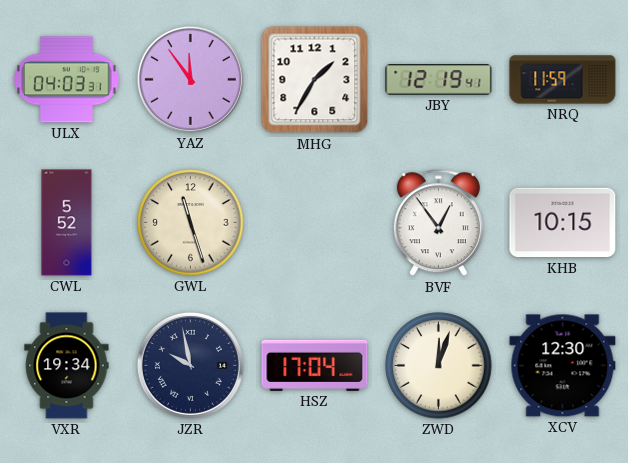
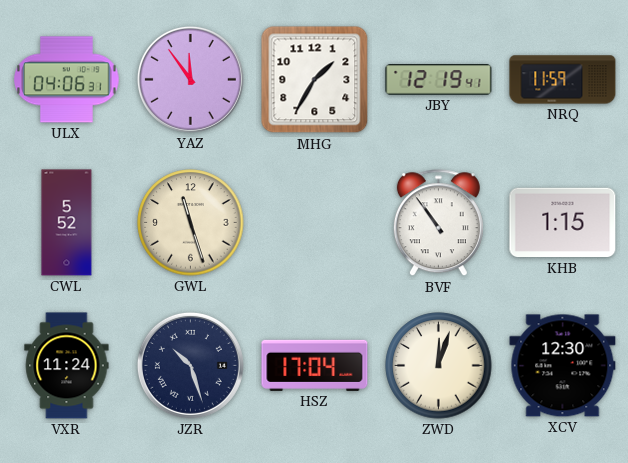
ULX: 04:03 -> 04:06 (67, 80)
BVF: 12:54 -> 10:54 (438, 223)
KHB: 10:15 -> 1:15 (563, 223)
VXR: 19:34 -> 11:24 (67, 366)
JZR: 9:58 -> 10:27 (190, 365)
